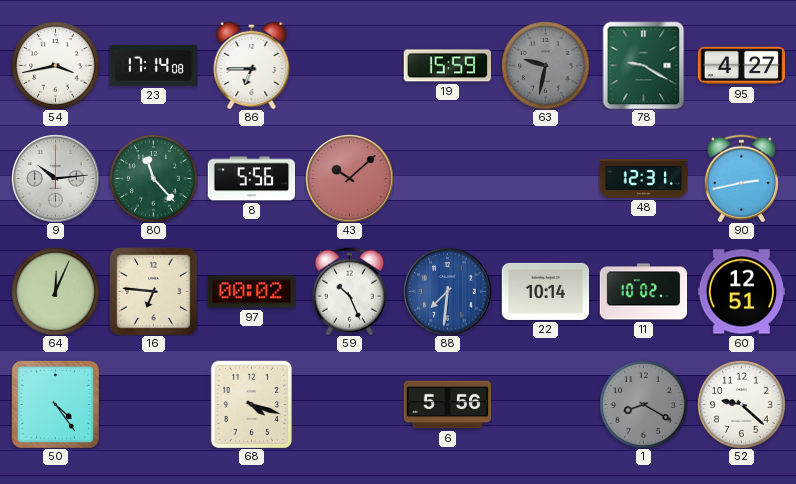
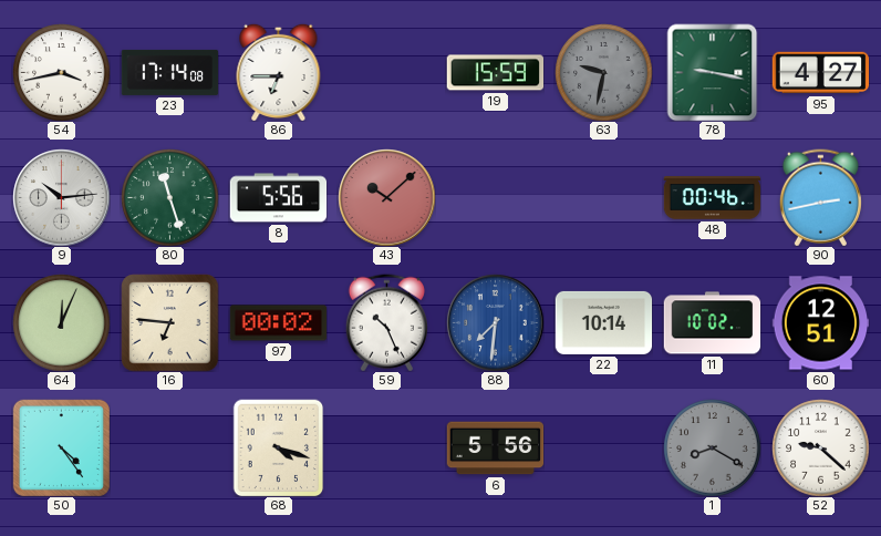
78: 9:20 -> 9:17 (713, 72)
80: 11:23 -> 11:27 (169, 197)
48: 12:31 -> 00:46 (712, 198)
